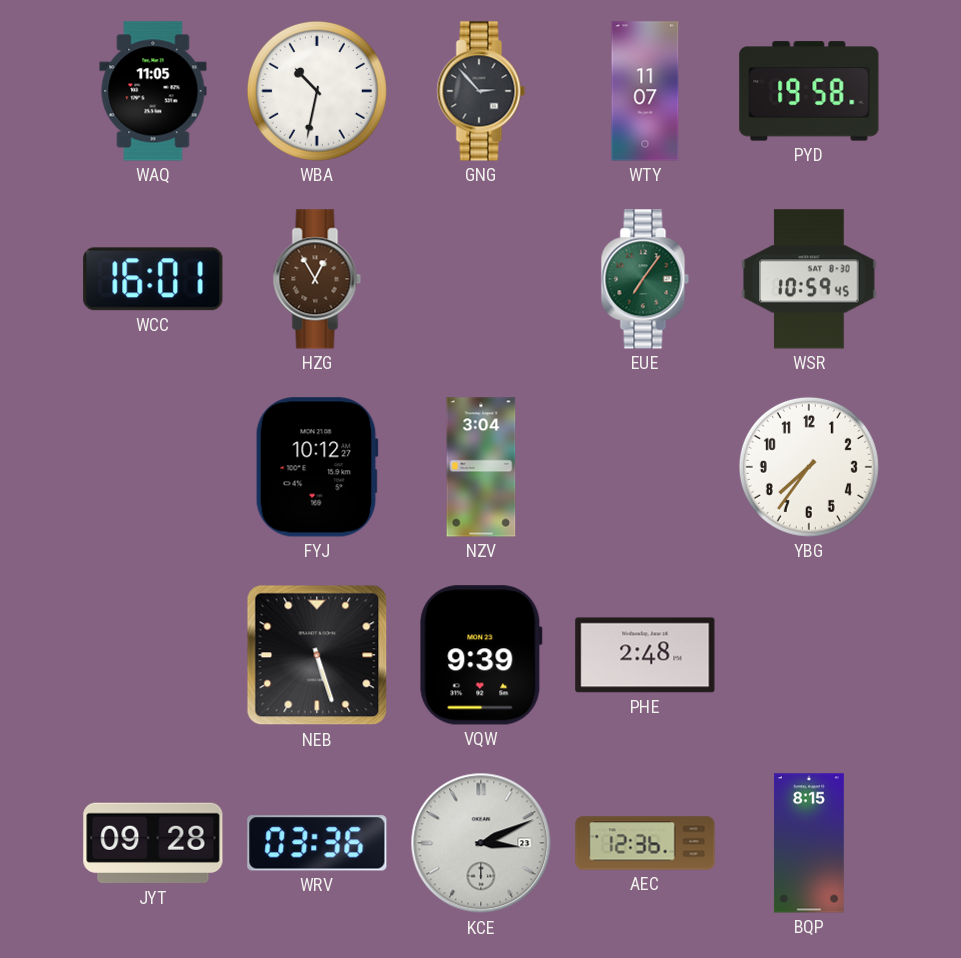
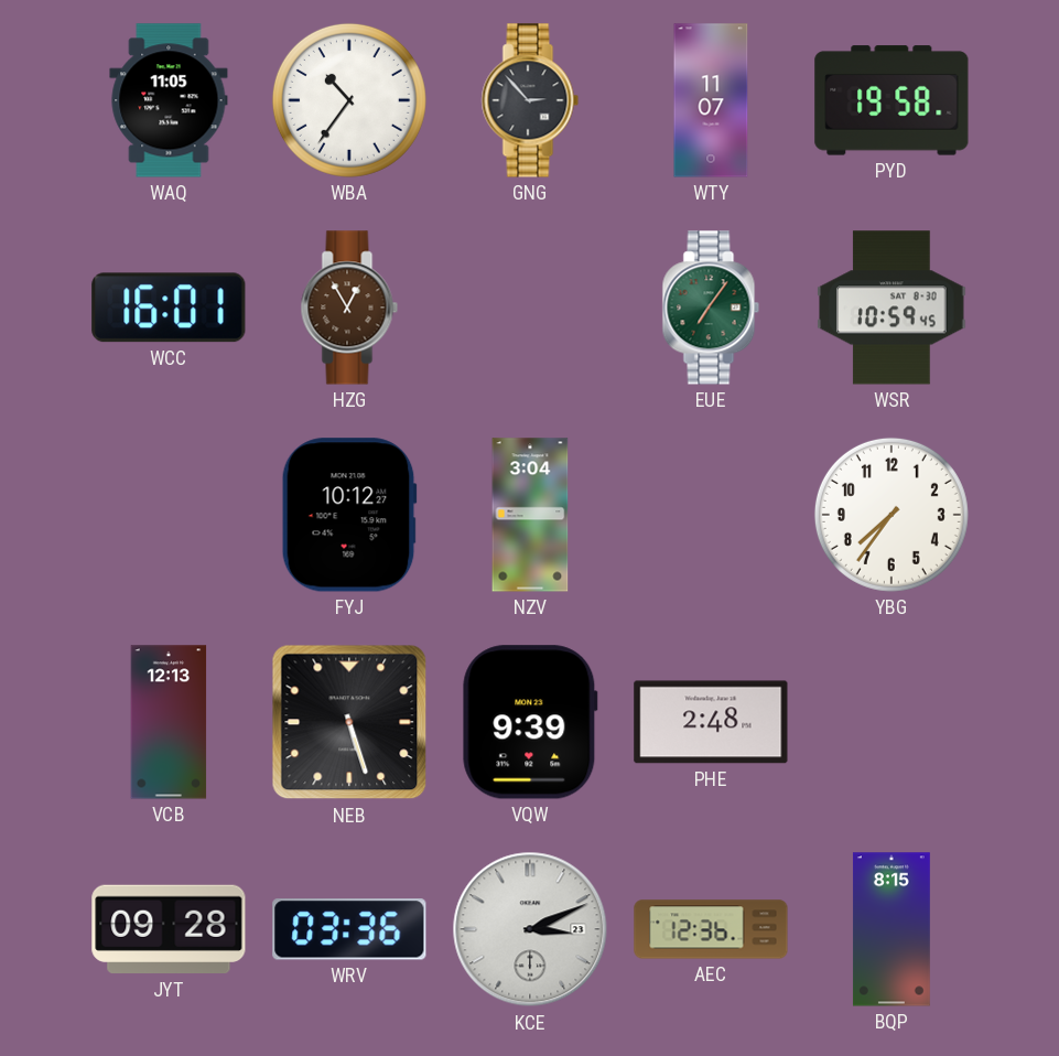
WBA: 10:32 -> 10:36 (349, 100)
VCB: none -> 12:13 (169, 722)
